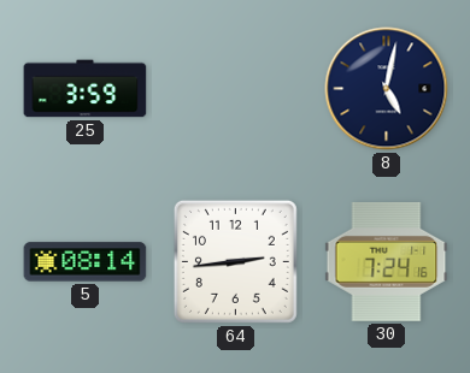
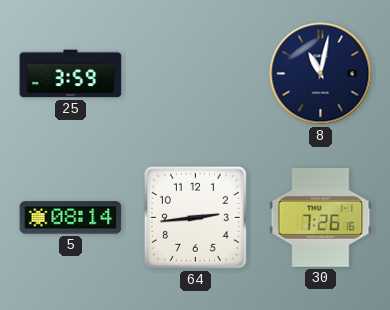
8: 5:02 -> 11:02 (321, 74)
30: 7:24 -> 7:26 (321, 217)
